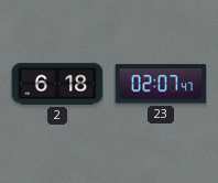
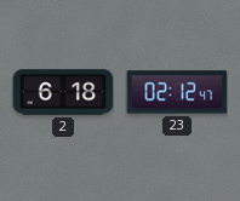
23: 02:07 -> 02:12 (177, 92)
